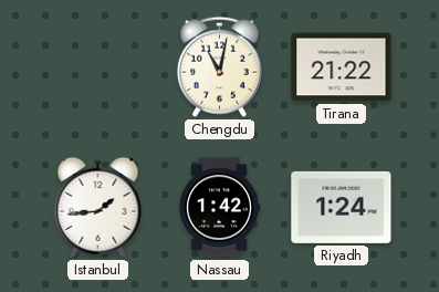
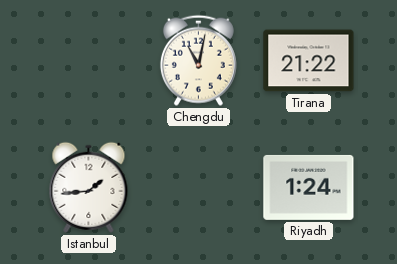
Nassau: 1:42 -> none (220, 208)
